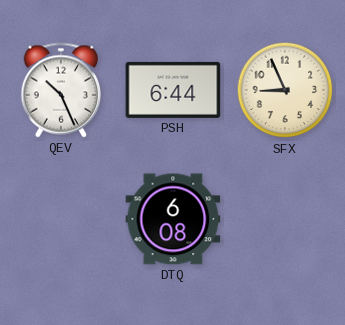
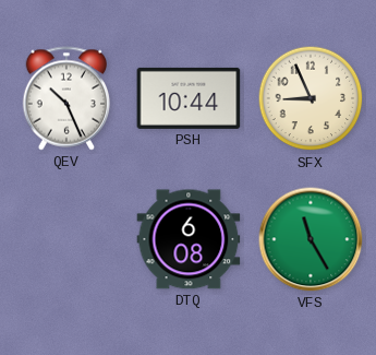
PSH: 6:44 -> 10:44 (189, 98)
VFS: none -> 11:25 (311, 239)
